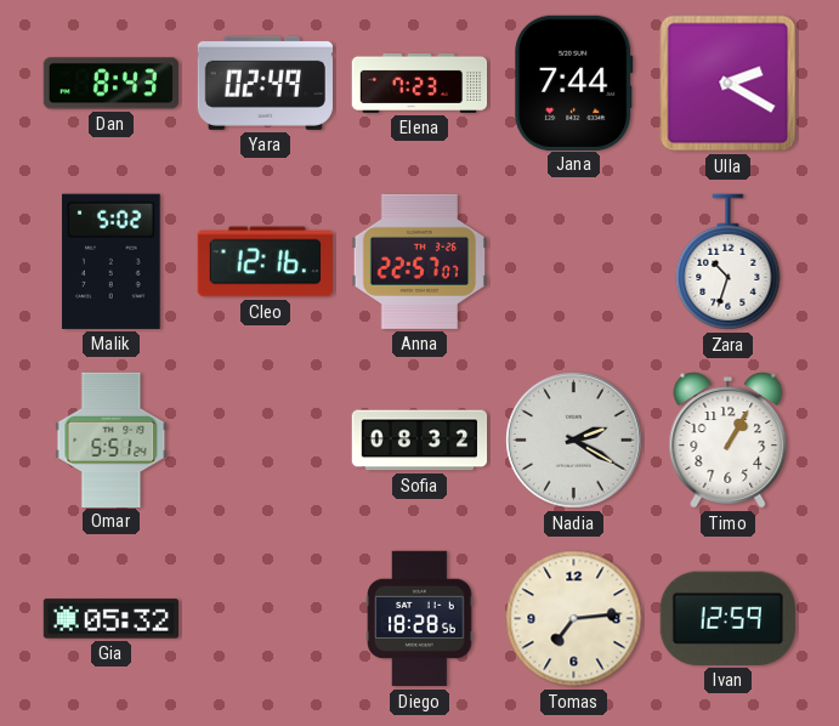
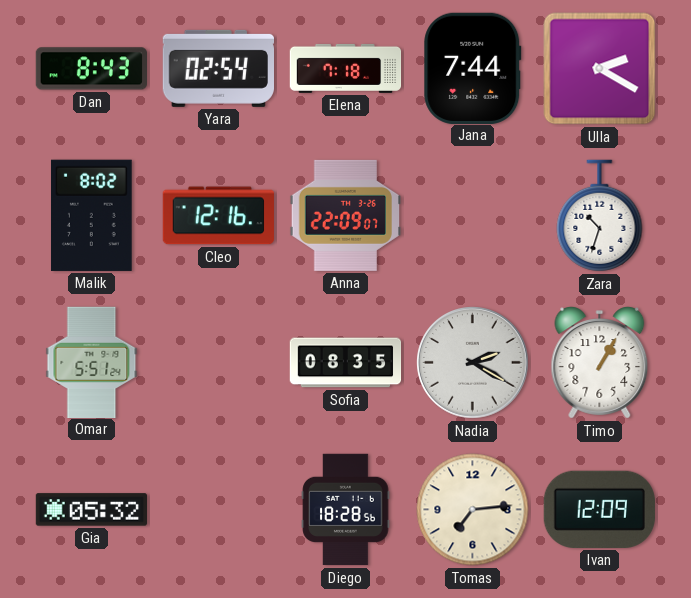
Yara: 02:49 -> 02:54 (218, 68)
Elena: 7:23 -> 7:18 (346, 68)
Malik: 5:02 -> 8:02 (91, 215)
Anna: 22:57 -> 22:09 (345, 215)
Sofia: 08:32 -> 08:35 (346, 363)
Ivan: 12:59 -> 12:09 (599, 509)
